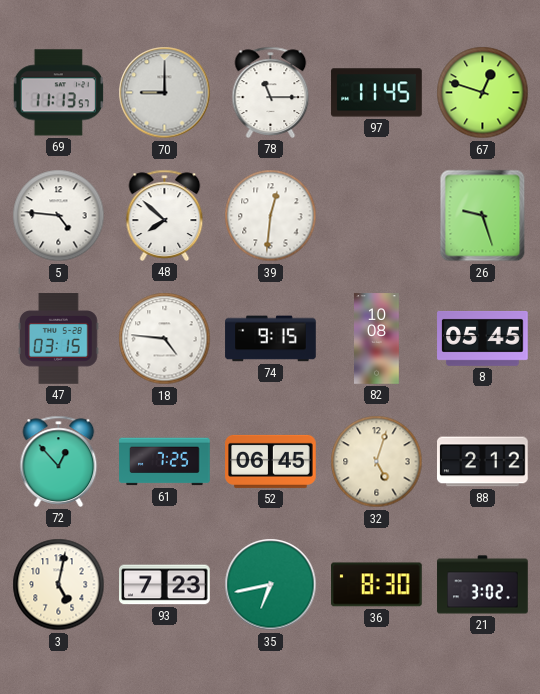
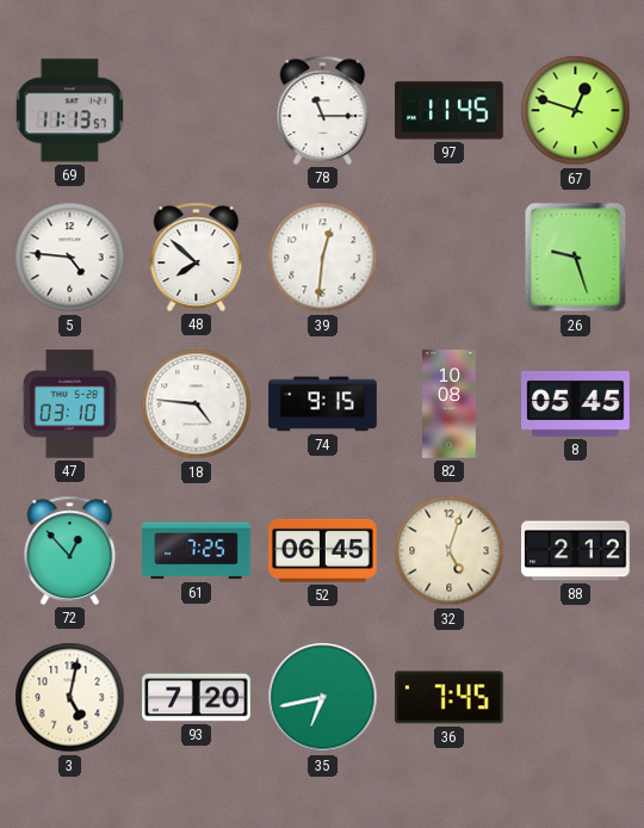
70: 9:00 -> none (165, 93)
47: 03:15 -> 03:10 (70, 404)
93: 7:23 -> 7:20 (197, 698)
36: 8:30 -> 7:45 (450, 698)
21: 3:02 -> none (483, 585)
